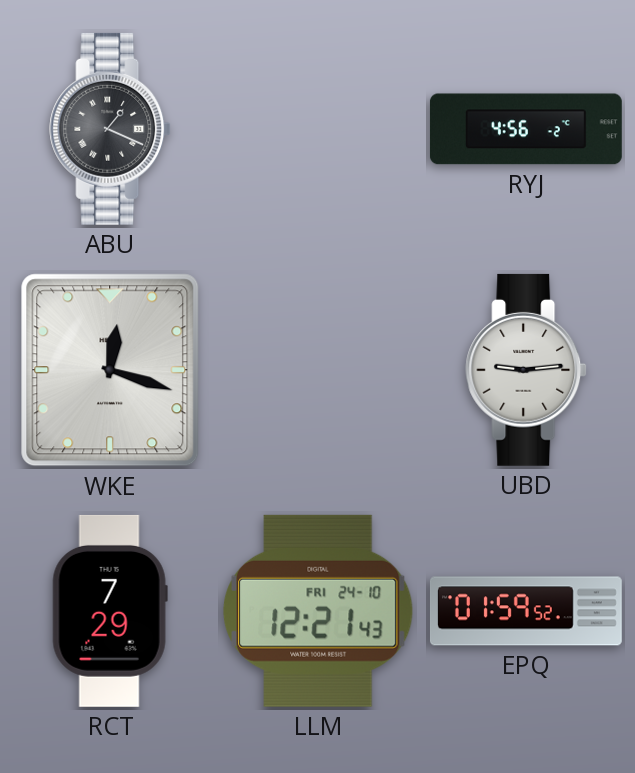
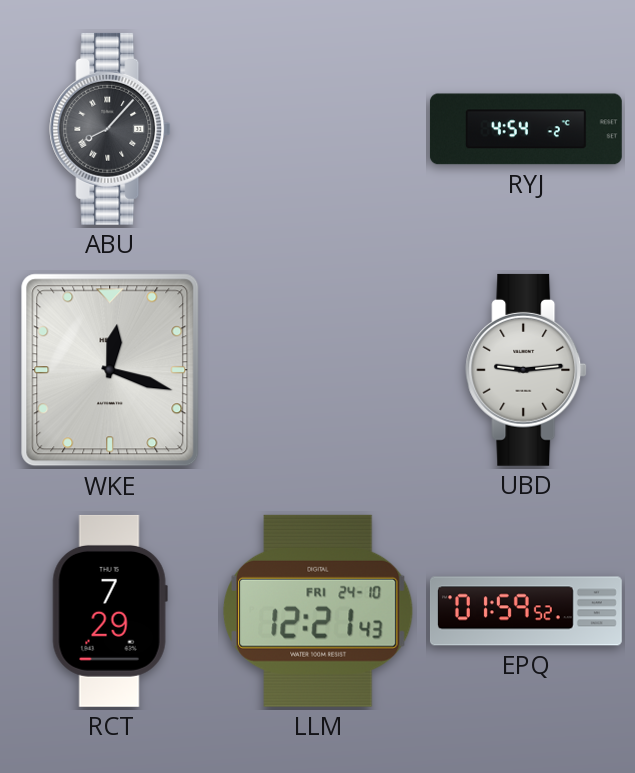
ABU: 1:19 -> 8:07 (110, 129)
RYJ: 4:56 -> 4:54 (526, 129)
